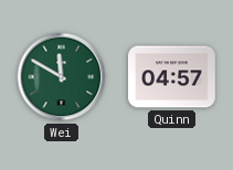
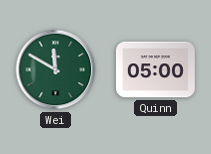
Quinn: 04:57 -> 05:00 (155, 70)
